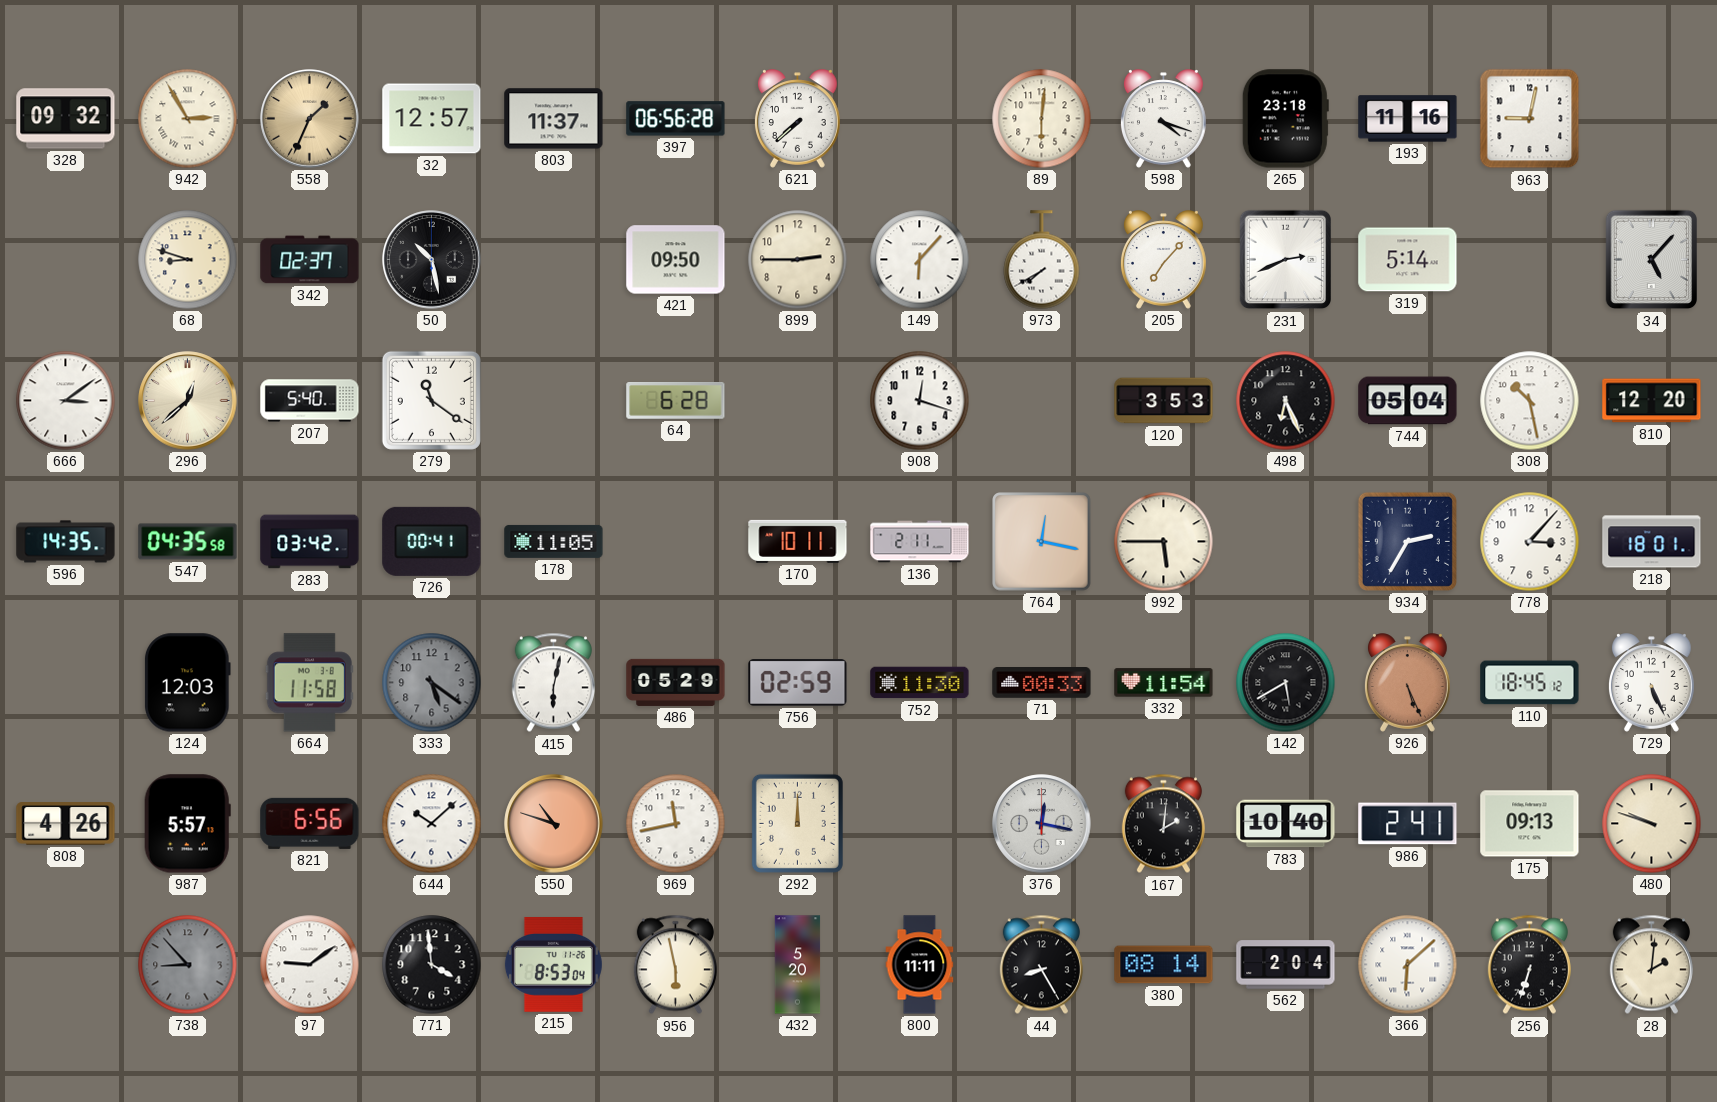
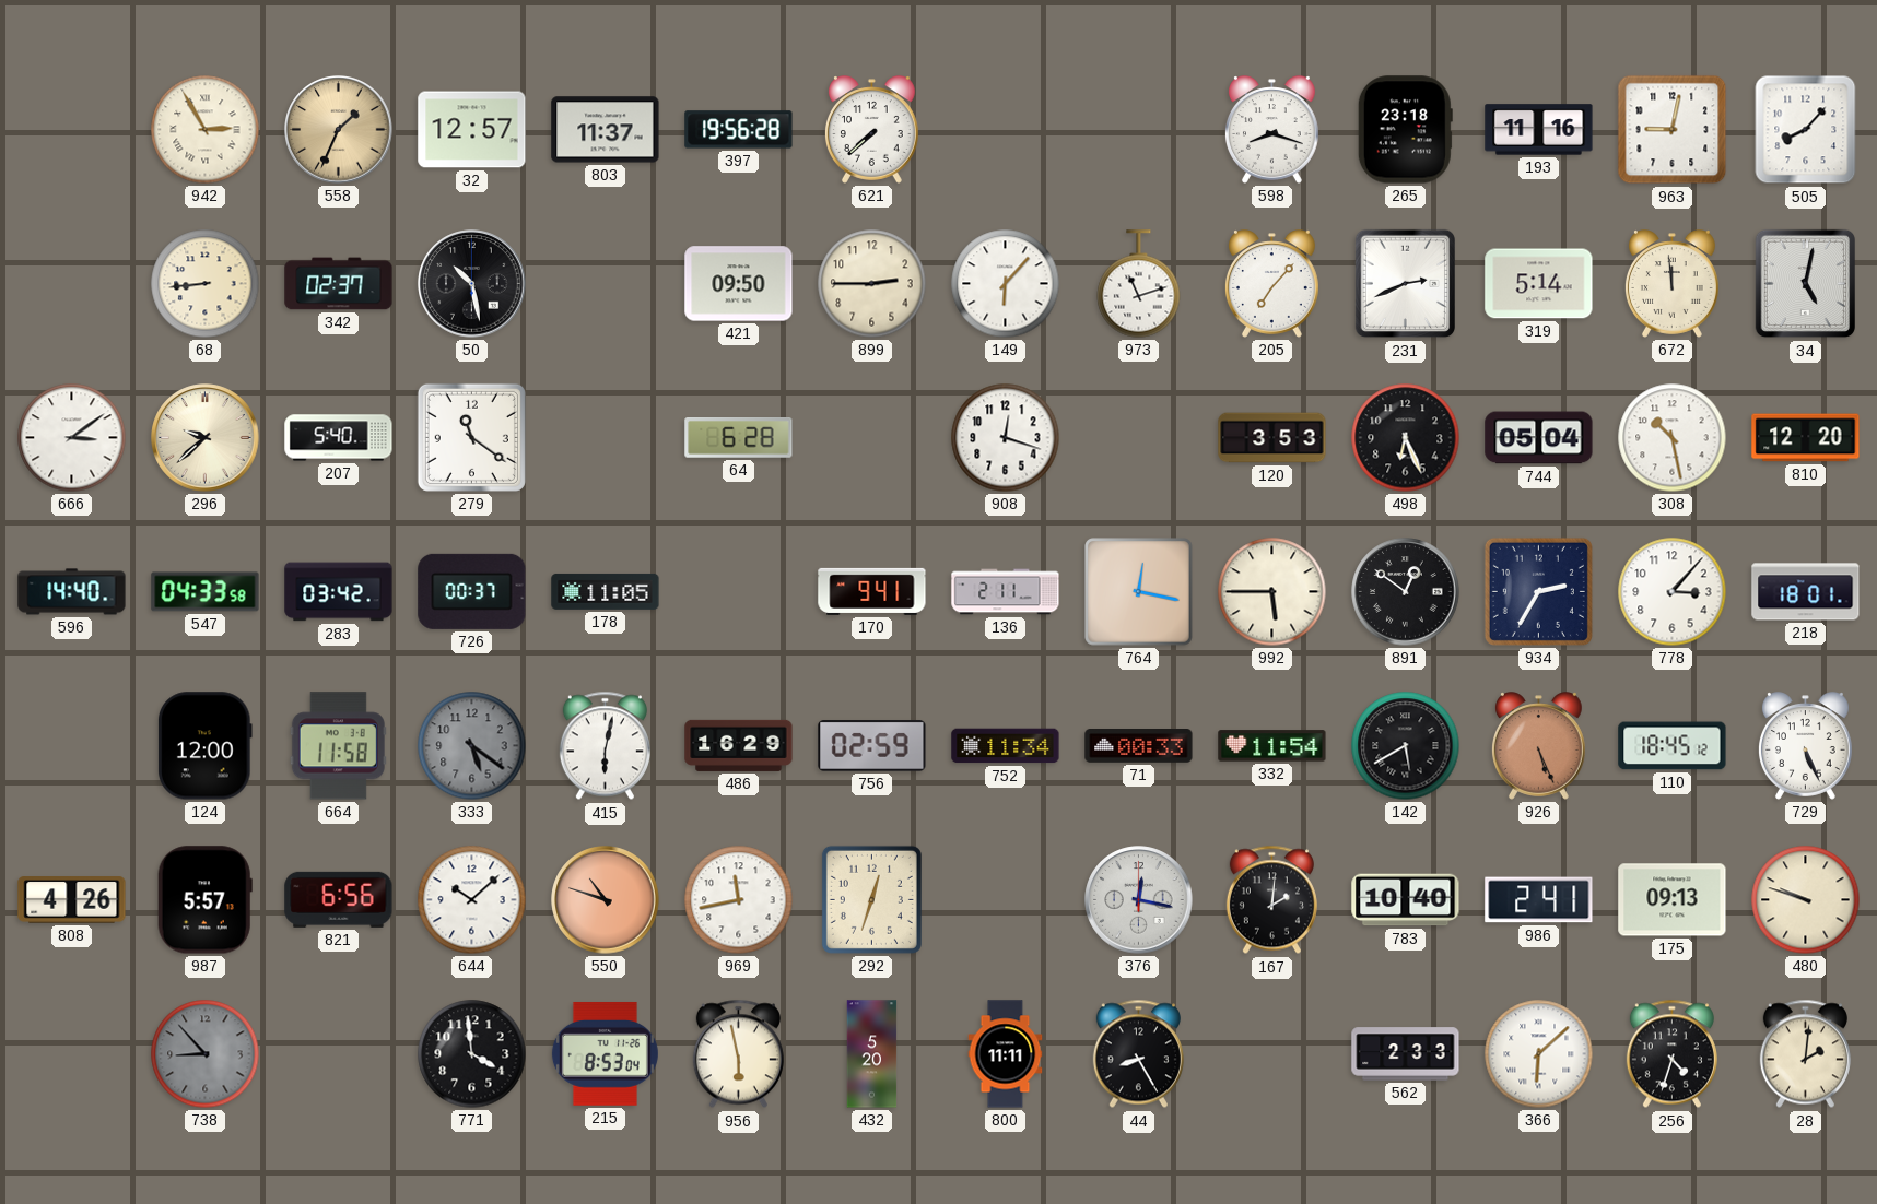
328: 09:32 -> none (66, 119)
397: 06:56 -> 19:56 (739, 130)
89: 6:01 -> none (1042, 119)
598: 4:18 -> 8:18 (1271, 130)
505: none -> 8:07 (1806, 130)
68: 8:48 -> 8:44 (206, 284)
973: 7:40 -> 11:12 (1139, 284)
672: none -> 11:59 (1671, 284)
34: 5:07 -> 5:02 (1806, 284)
296: 12:38 -> 9:38 (206, 438)
596: 14:35 -> 14:40 (72, 592)
547: 04:35 -> 04:33 (206, 592)
726: 00:41 -> 00:37 (472, 591)
170: 10:11 -> 9:41 (872, 591)
891: none -> 12:51 (1406, 592)
124: 12:03 -> 12:00 (206, 746)
486: 05:29 -> 16:29 (739, 745)
752: 11:30 -> 11:34 (1006, 746)
292: 12:00 -> 12:33 (871, 899)
97: 9:09 -> none (310, 965)
380: 08:14 -> none (1164, 965)
562: 2:04 -> 2:33 (1406, 1054)
256: 6:33 -> 4:33 (1671, 1054)
